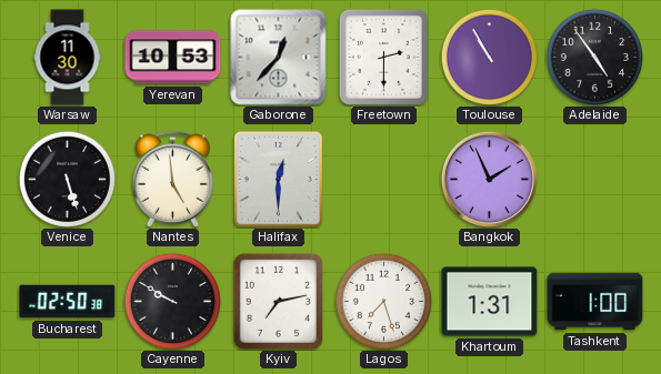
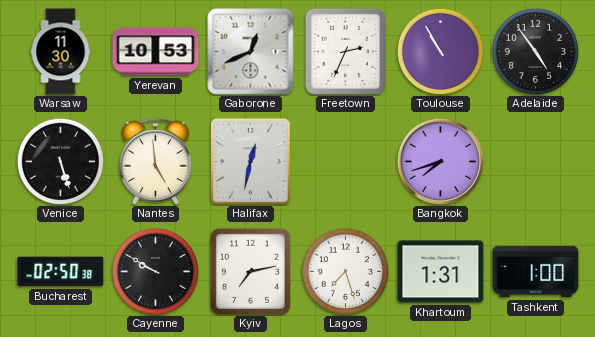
Gaborone: 12:37 -> 12:41 (251, 52)
Freetown: 2:30 -> 2:34 (345, 51)
Halifax: 12:30 -> 12:32 (251, 162)
Bangkok: 1:56 -> 7:42 (440, 161)
